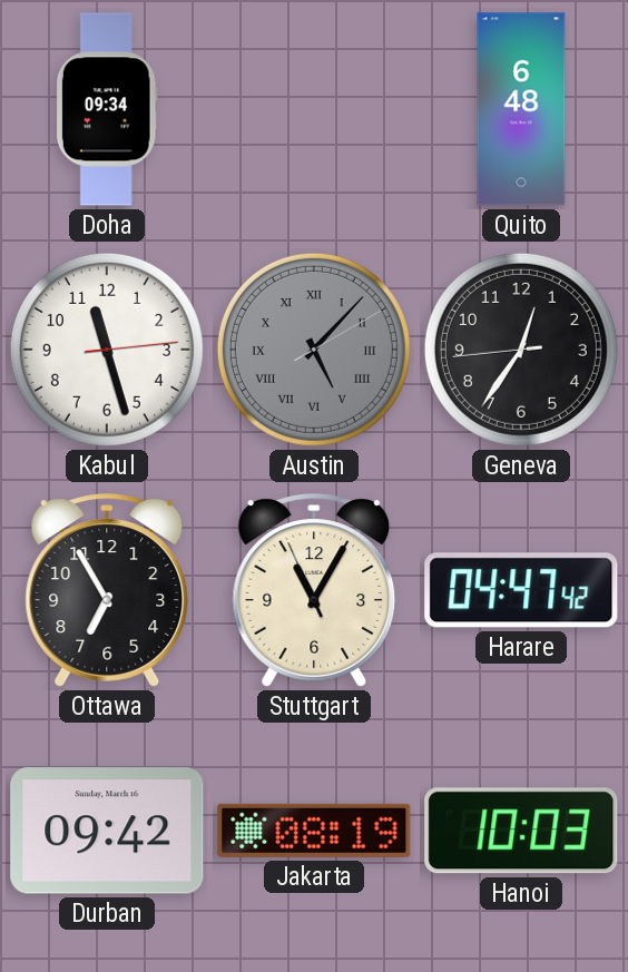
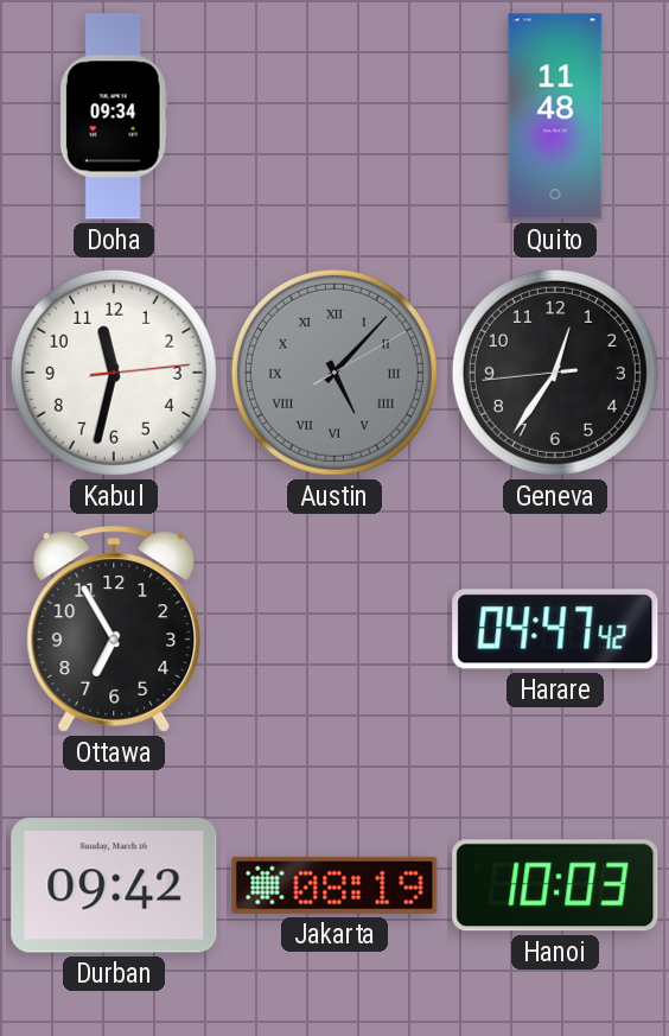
Quito: 6:48 -> 11:48 (555, 116)
Kabul: 11:27 -> 11:32 (114, 373)
Stuttgart: 11:04 -> none (314, 590)
